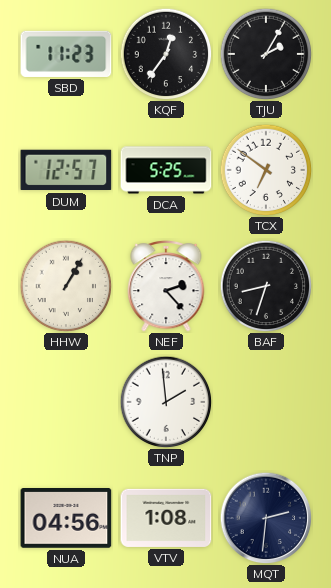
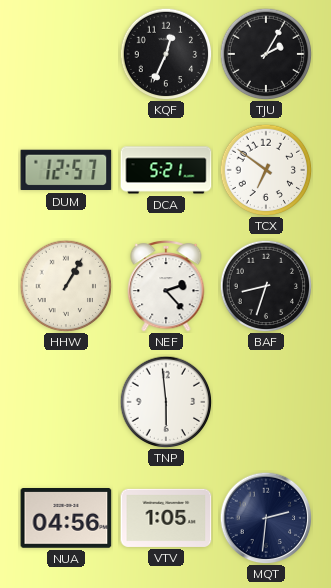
SBD: 11:23 -> none (66, 54)
KQF: 12:36 -> 12:34 (166, 54)
DCA: 5:25 -> 5:21 (166, 170)
TNP: 1:59 -> 5:59 (166, 402)
VTV: 1:08 -> 1:05 (166, 518)
